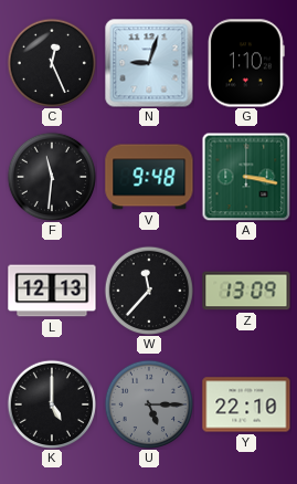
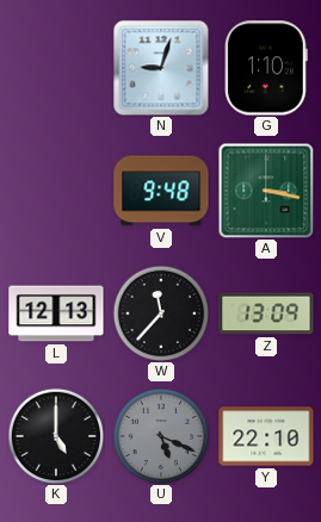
C: 12:26 -> none (51, 62)
F: 11:31 -> none (51, 176)
U: 5:15 -> 5:19 (160, 435)
